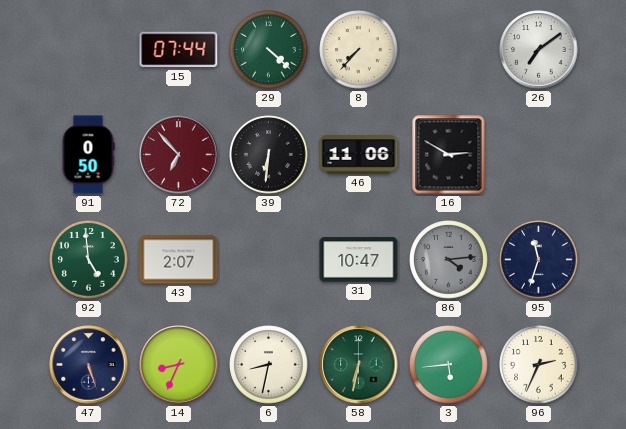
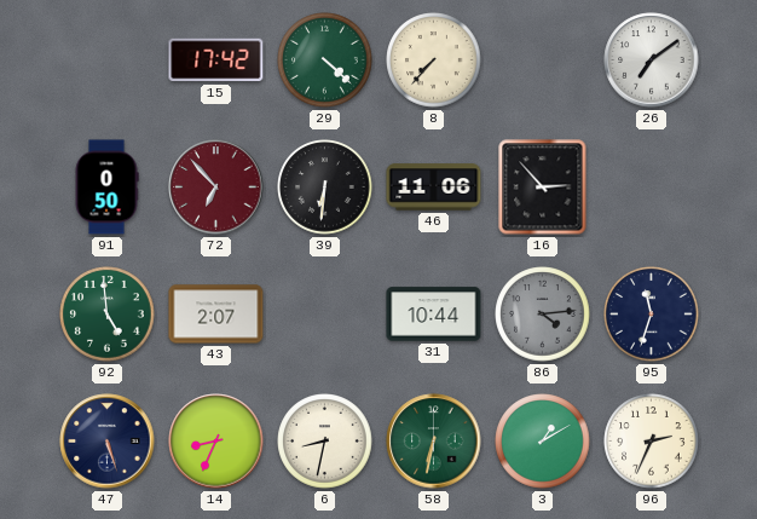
15: 07:44 -> 17:42 (216, 60)
16: 2:50 -> 2:53 (543, 188)
31: 10:47 -> 10:44 (434, 315)
3: 5:44 -> 1:10 (543, 442)
